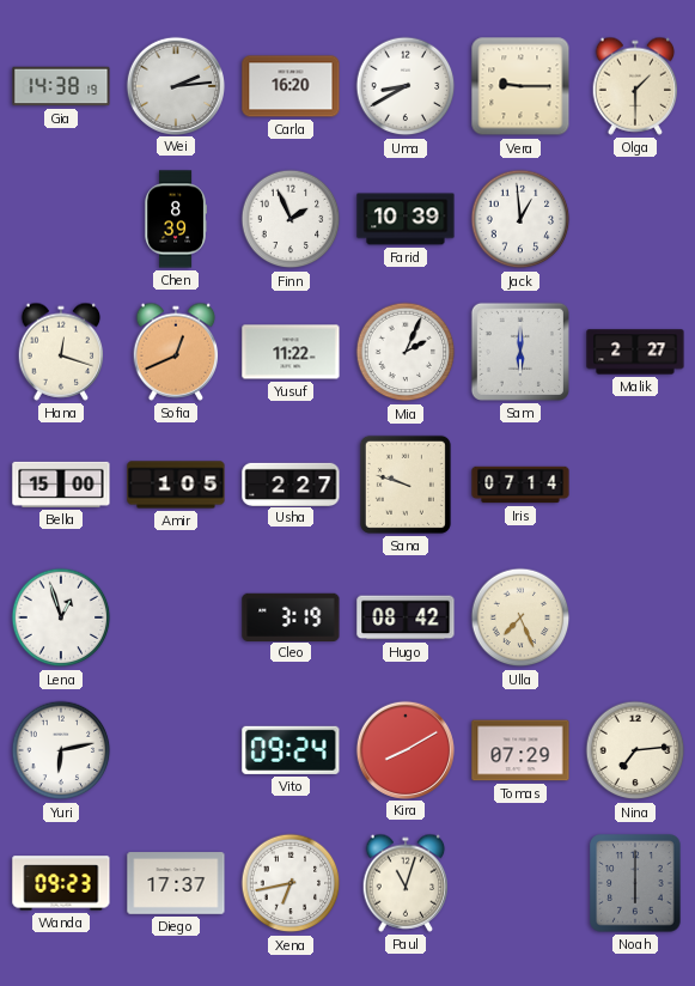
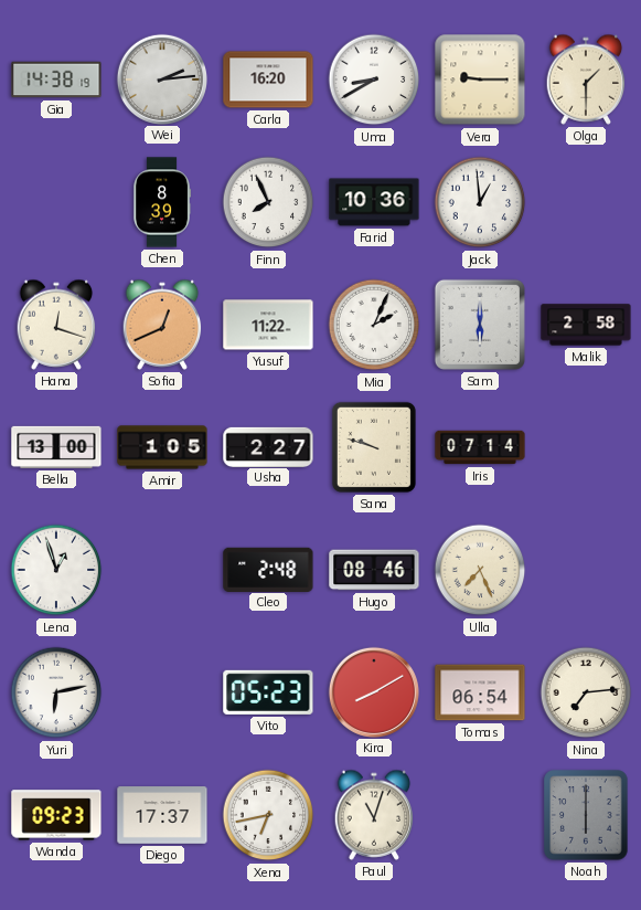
Finn: 1:56 -> 7:56 (268, 202)
Farid: 10:39 -> 10:36 (374, 202)
Malik: 2:27 -> 2:58 (586, 325)
Bella: 15:00 -> 13:00 (56, 447)
Cleo: 3:19 -> 2:48 (268, 569)
Hugo: 08:42 -> 08:46 (374, 570)
Vito: 09:24 -> 05:23 (268, 692)
Tomas: 07:29 -> 06:54 (480, 692)
